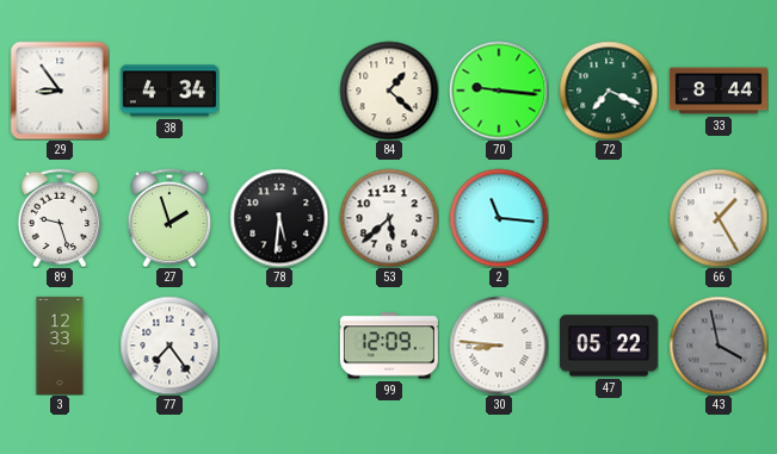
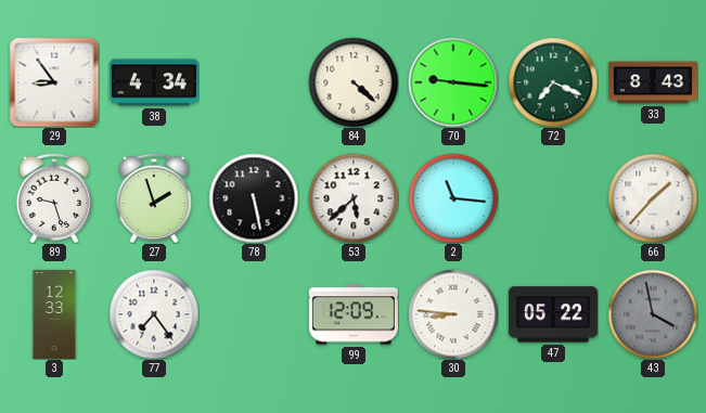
84: 1:22 -> 4:22 (354, 82)
33: 8:44 -> 8:43 (653, 82)
78: 5:31 -> 5:28 (254, 198)
66: 1:25 -> 1:37 (653, 198)
